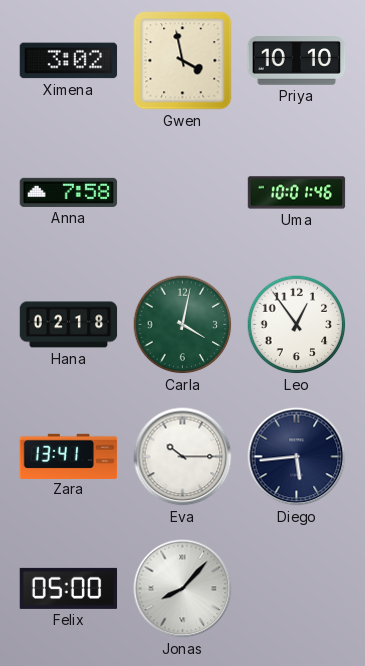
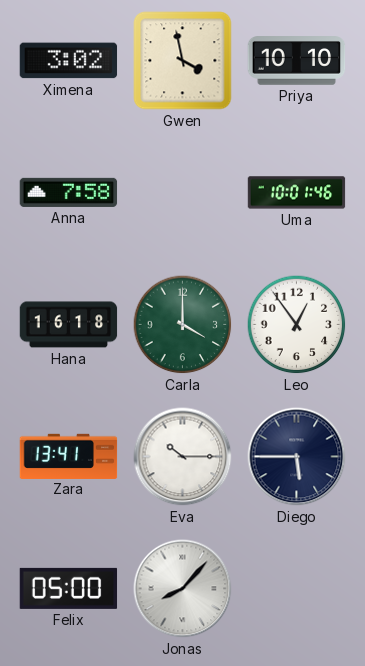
Hana: 02:18 -> 16:18 (69, 325)
Carla: 4:02 -> 4:00 (183, 325)
Diego: 5:44 -> 5:45 (297, 457)
